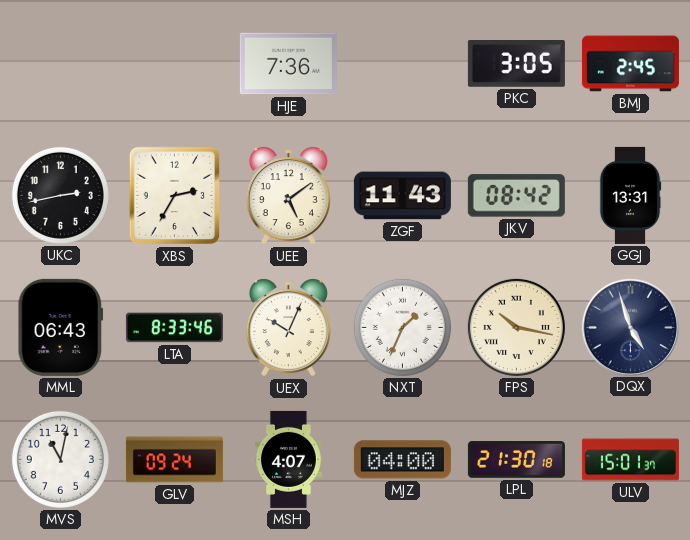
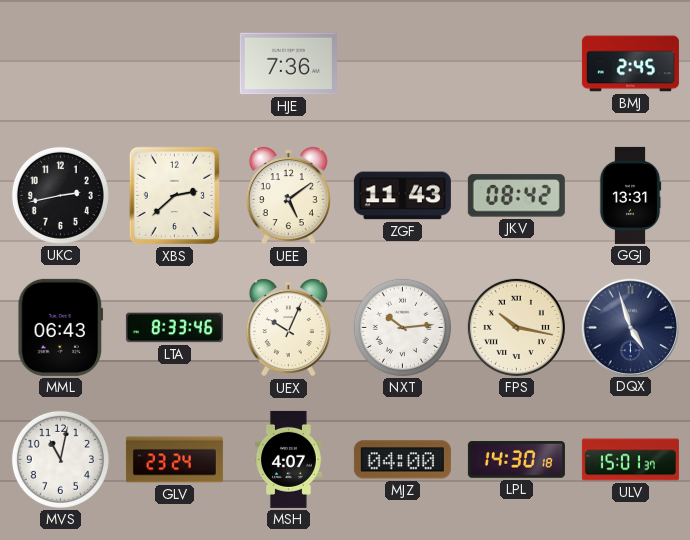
PKC: 3:05 -> none (516, 64)
XBS: 2:35 -> 2:38 (175, 196)
NXT: 1:34 -> 10:14 (402, 327)
GLV: 09:24 -> 23:24 (174, 460)
LPL: 21:30 -> 14:30 (516, 460)
